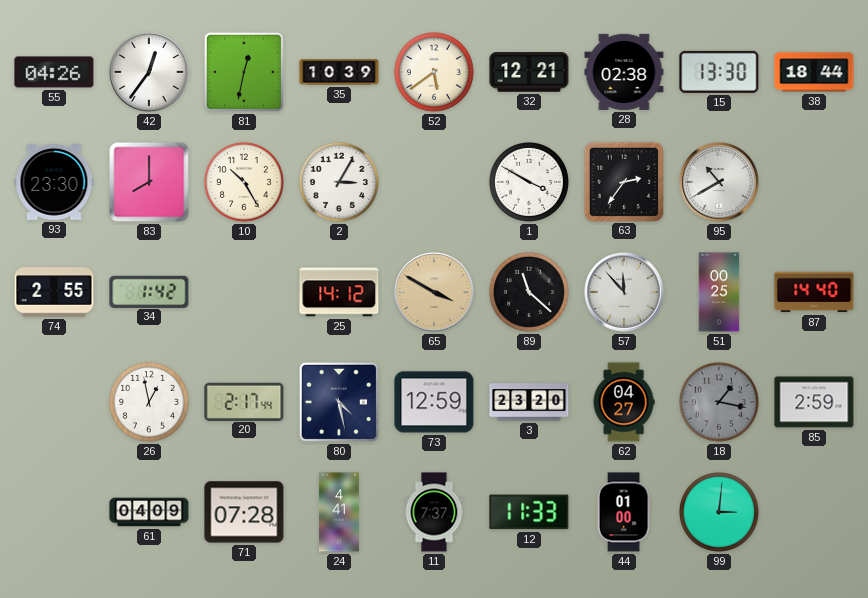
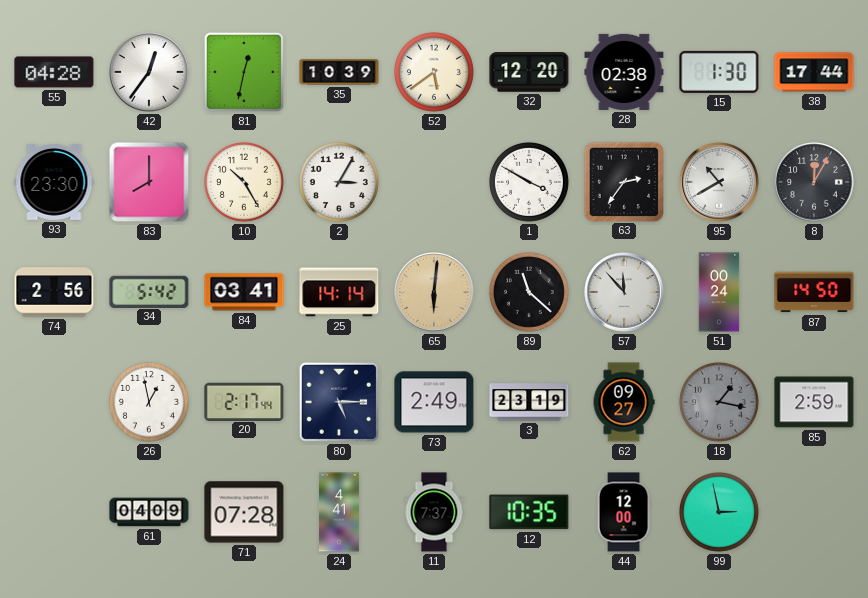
55: 04:26 -> 04:28 (54, 72)
32: 12:21 -> 12:20 (529, 72)
15: 13:30 -> 1:30 (719, 72)
38: 18:44 -> 17:44 (814, 72)
8: none -> 12:05 (814, 182)
74: 2:55 -> 2:56 (54, 292)
34: 1:42 -> 5:42 (149, 291)
84: none -> 03:41 (244, 292)
25: 14:12 -> 14:14 (339, 292)
65: 3:50 -> 6:01 (434, 292)
51: 00:25 -> 00:24 (719, 292)
87: 14:40 -> 14:50 (814, 292)
80: 4:28 -> 5:15 (339, 402)
73: 12:59 -> 2:49 (434, 402)
3: 23:20 -> 23:19 (529, 402)
62: 04:27 -> 09:27 (624, 402)
12: 11:33 -> 10:35 (529, 512)
44: 01:00 -> 12:00 (624, 512)
99: 3:01 -> 2:58 (719, 512)
